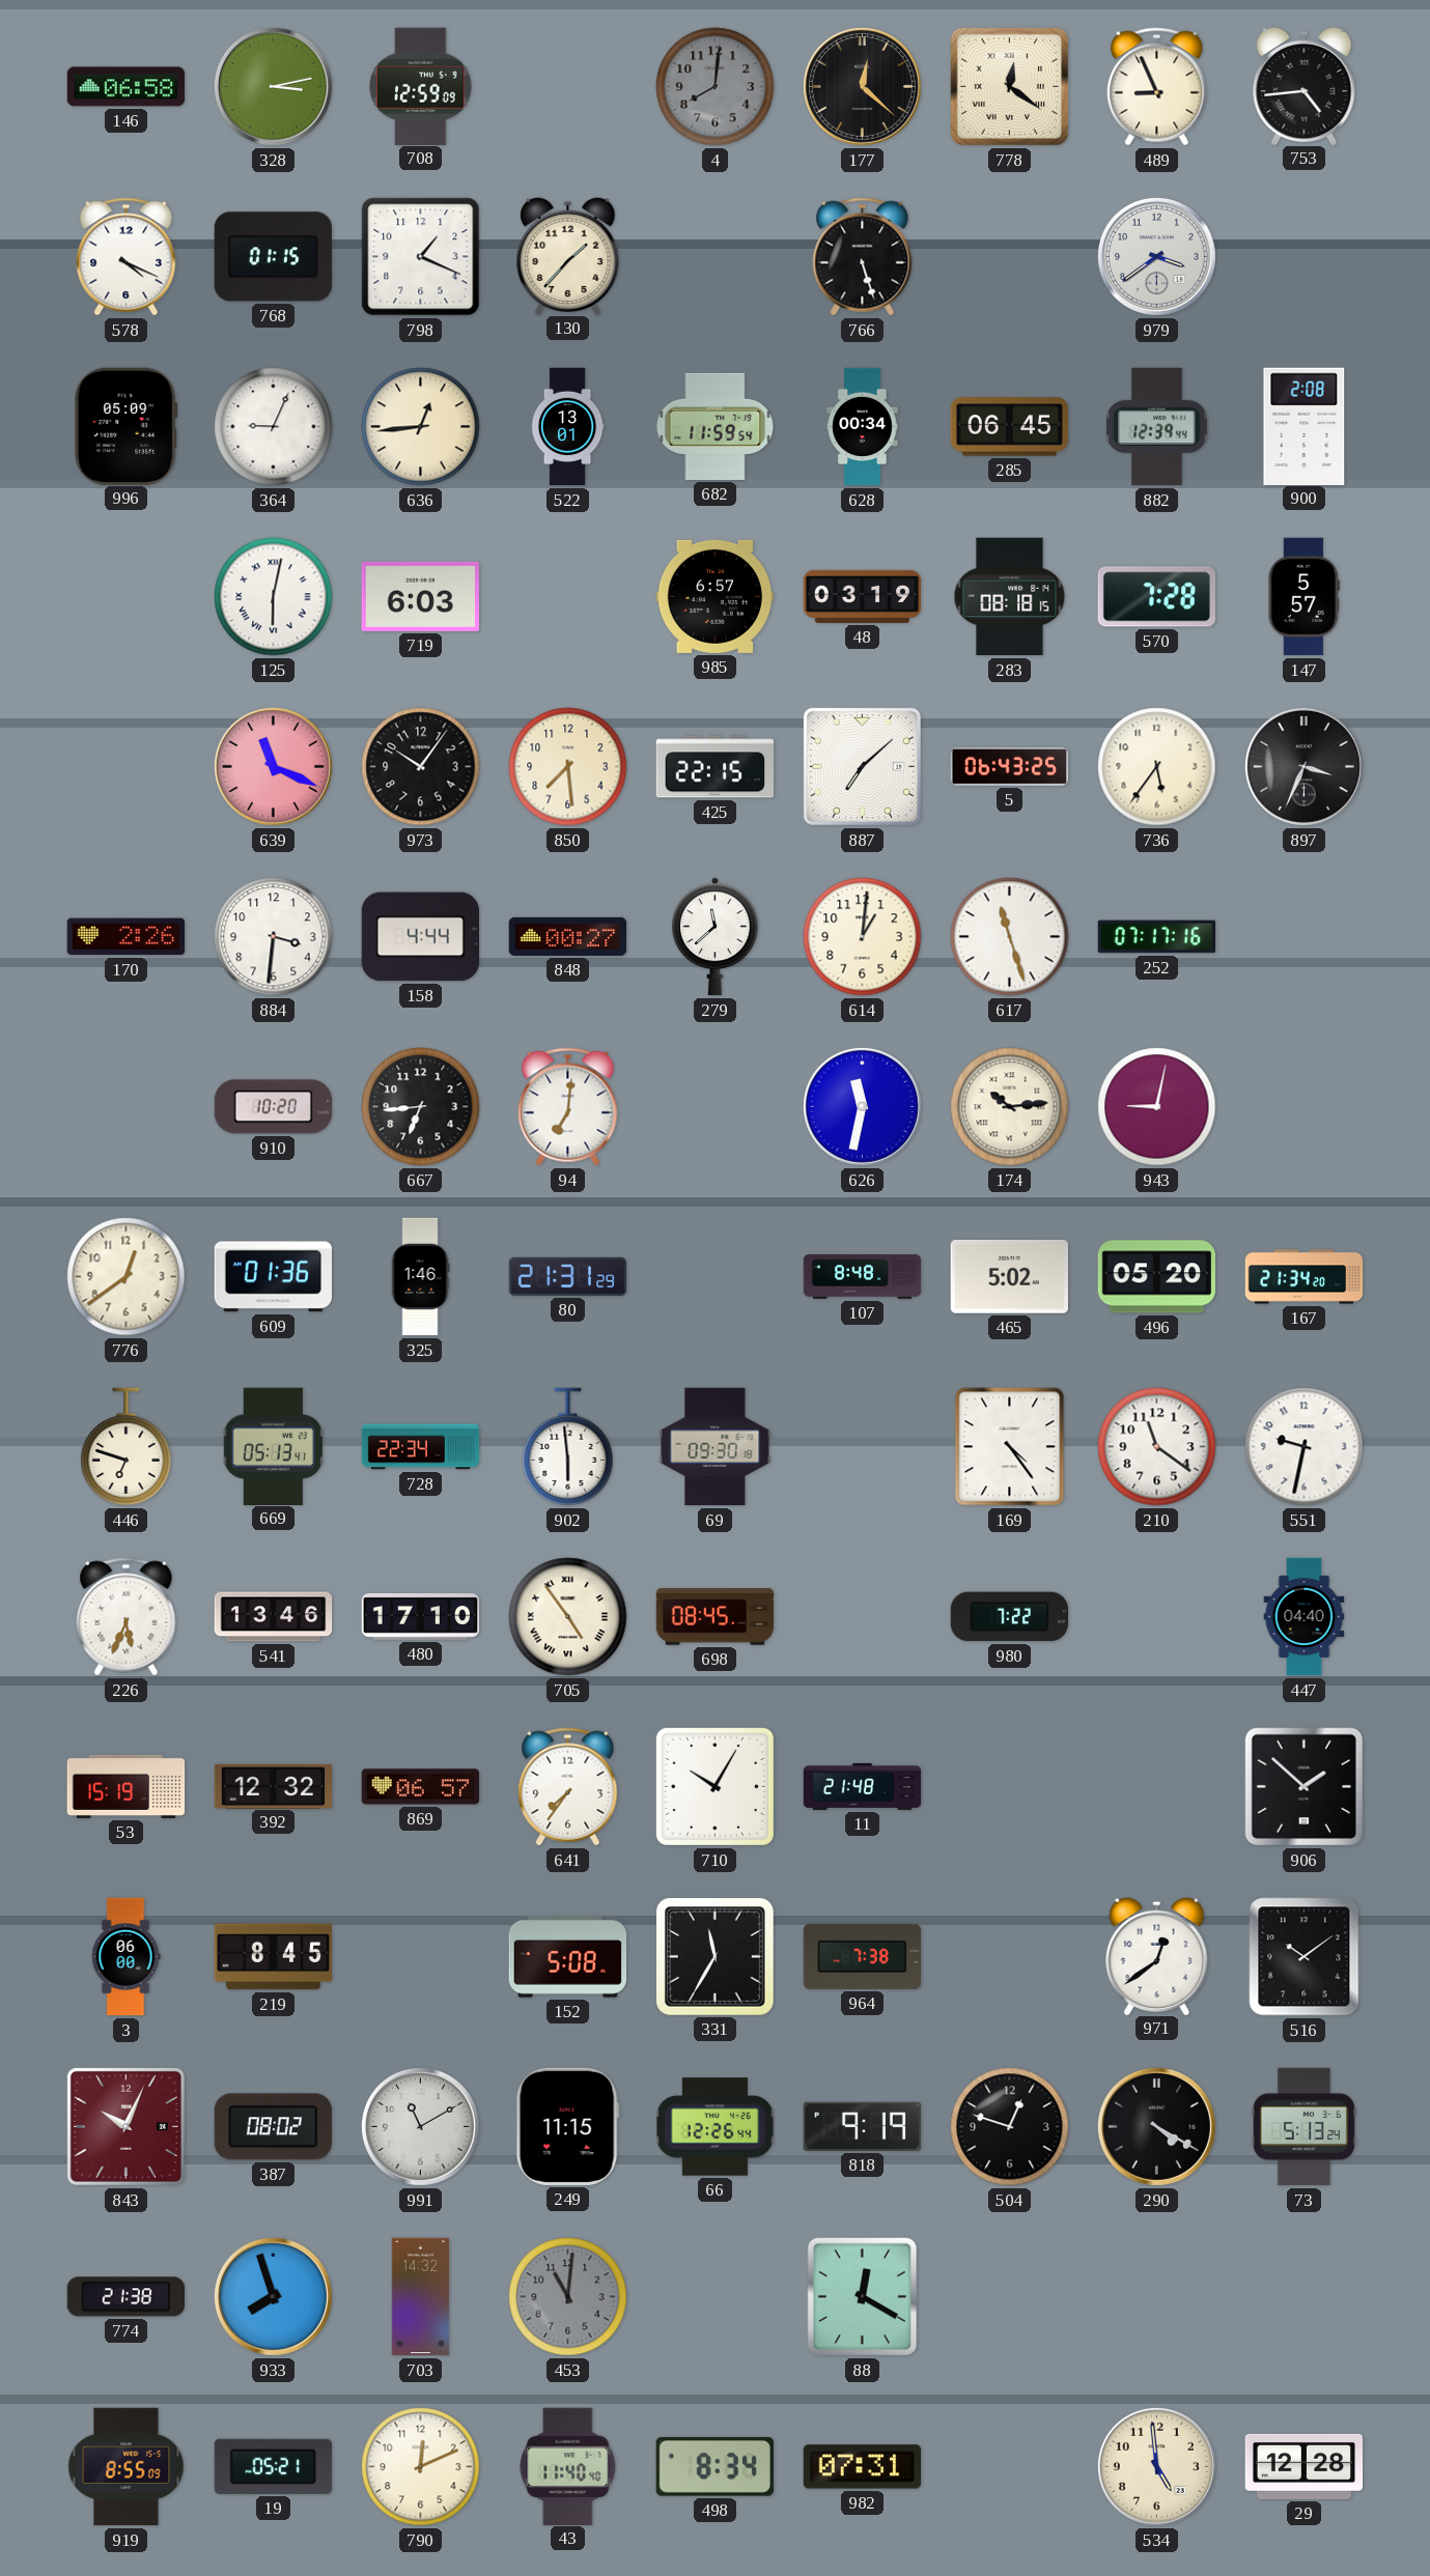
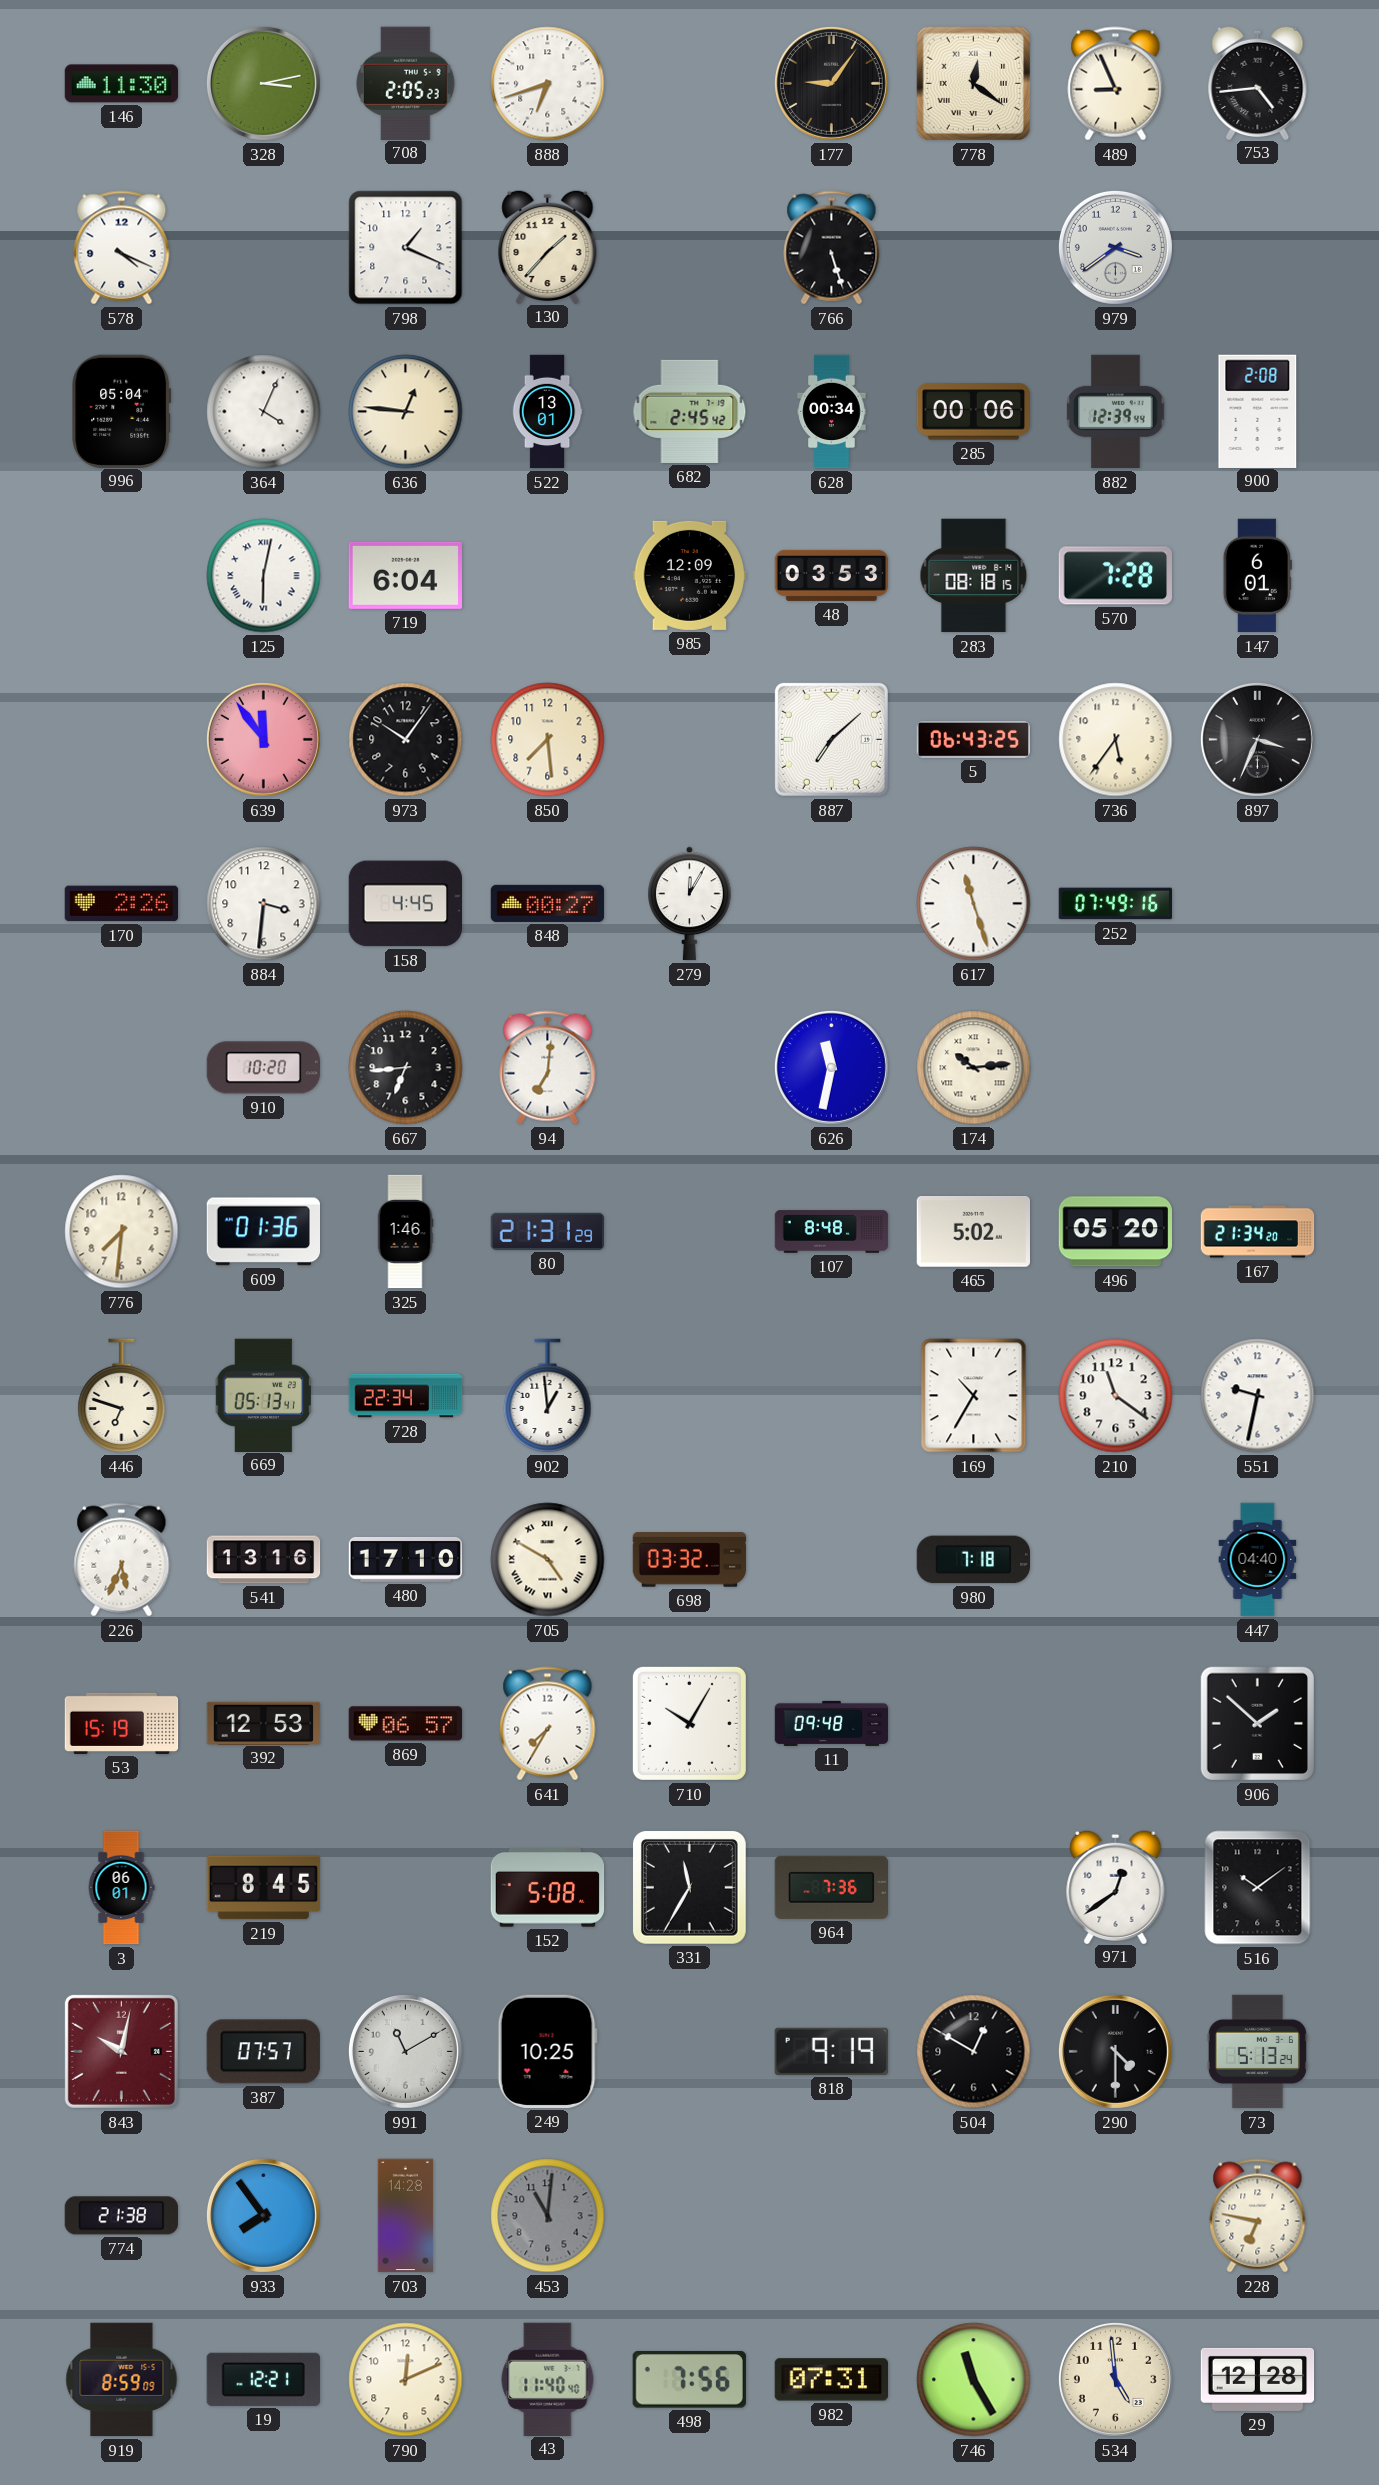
146: 06:58 -> 11:30 (122, 84)
708: 12:59 -> 2:05 (406, 83)
888: none -> 6:42 (548, 84)
4: 8:01 -> none (716, 87)
177: 12:22 -> 9:06 (831, 83)
768: 01:15 -> none (273, 257)
996: 05:09 -> 05:04 (122, 411)
364: 9:04 -> 4:04 (264, 412)
636: 12:44 -> 12:46 (406, 412)
682: 11:59 -> 2:45 (690, 411)
285: 06:45 -> 00:06 (973, 412)
719: 6:03 -> 6:04 (405, 575)
985: 6:57 -> 12:09 (690, 575)
48: 03:19 -> 03:53 (832, 575)
147: 5:57 -> 6:01 (1257, 576)
639: 11:19 -> 11:54 (263, 739)
425: 22:15 -> none (716, 767)
158: 4:44 -> 4:45 (405, 904)
279: 11:38 -> 12:05 (690, 904)
614: 1:01 -> none (863, 937)
252: 07:17 -> 07:49 (1116, 904)
943: 9:02 -> none (1157, 1107)
776: 12:39 -> 7:31 (122, 1232)
902: 5:59 -> 12:59 (548, 1396)
69: 09:30 -> none (716, 1447)
169: 4:24 -> 10:35 (974, 1396)
541: 13:46 -> 13:16 (264, 1560)
705: 4:54 -> 4:50 (548, 1560)
698: 08:45 -> 03:32 (690, 1560)
980: 7:22 -> 7:18 (973, 1560)
392: 12:32 -> 12:53 (264, 1723)
641: 7:36 -> 7:35 (548, 1724)
11: 21:48 -> 09:48 (832, 1723)
3: 06:00 -> 06:01 (121, 1888)
964: 7:38 -> 7:36 (832, 1887)
843: 10:04 -> 10:02 (121, 2051)
387: 08:02 -> 07:57 (263, 2052)
249: 11:15 -> 10:25 (547, 2051)
66: 12:26 -> none (716, 2127)
504: 12:48 -> 12:50 (974, 2052)
290: 4:20 -> 4:30 (1115, 2051)
933: 7:57 -> 7:54 (263, 2215)
703: 14:32 -> 14:28 (406, 2216)
88: 12:20 -> none (863, 2297)
228: none -> 6:47 (1258, 2216)
919: 8:55 -> 8:59 (122, 2380)
19: 05:21 -> 12:21 (263, 2379)
498: 8:34 -> 7:56 (689, 2380)
746: none -> 11:25 (974, 2380)
